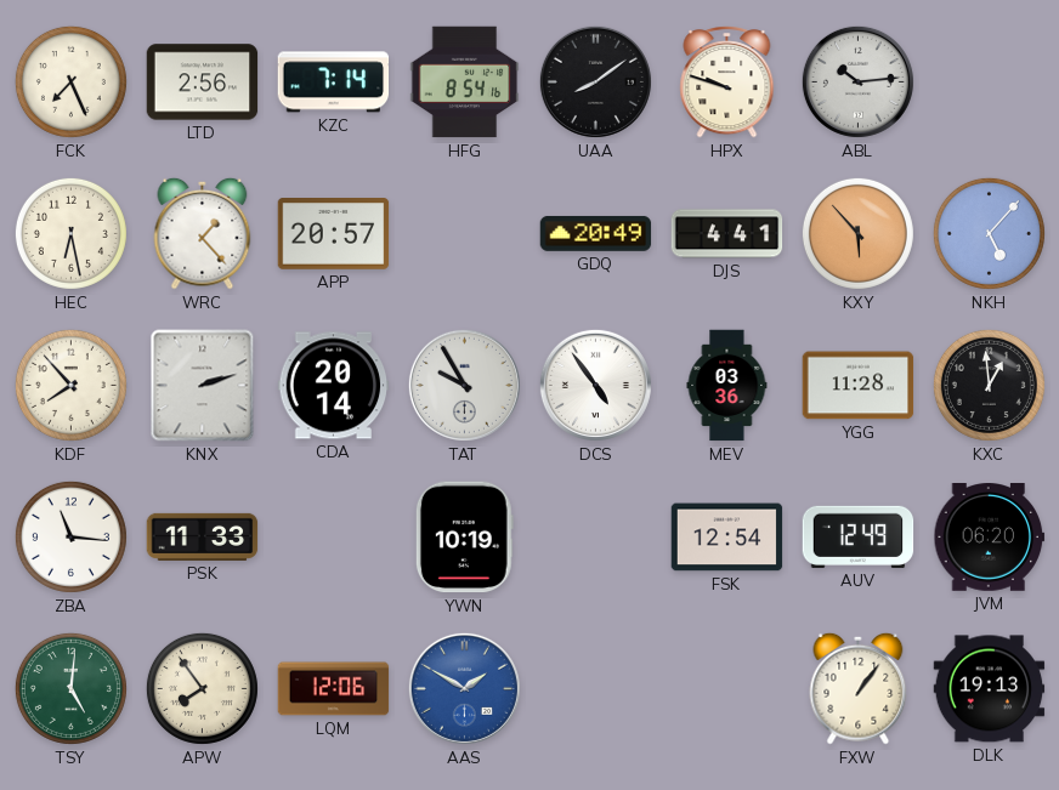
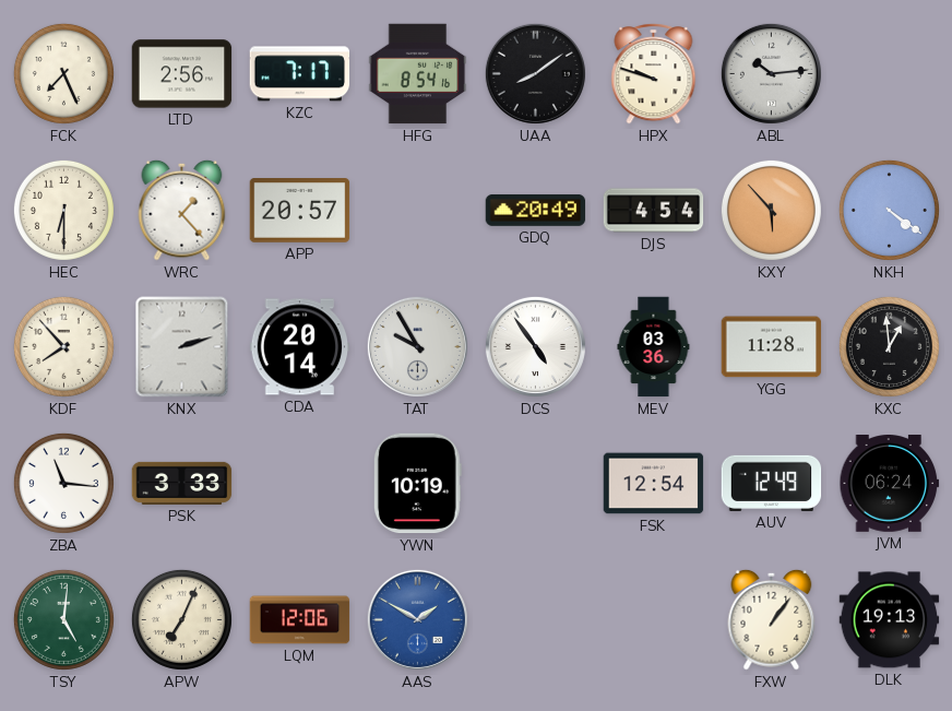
KZC: 7:14 -> 7:17 (300, 74)
HEC: 6:28 -> 6:30 (63, 210)
DJS: 4:41 -> 4:54 (654, 211)
NKH: 5:07 -> 4:21 (889, 210)
PSK: 11:33 -> 3:33 (182, 483)
JVM: 06:20 -> 06:24 (890, 484)
APW: 7:54 -> 7:04 (181, 619)
